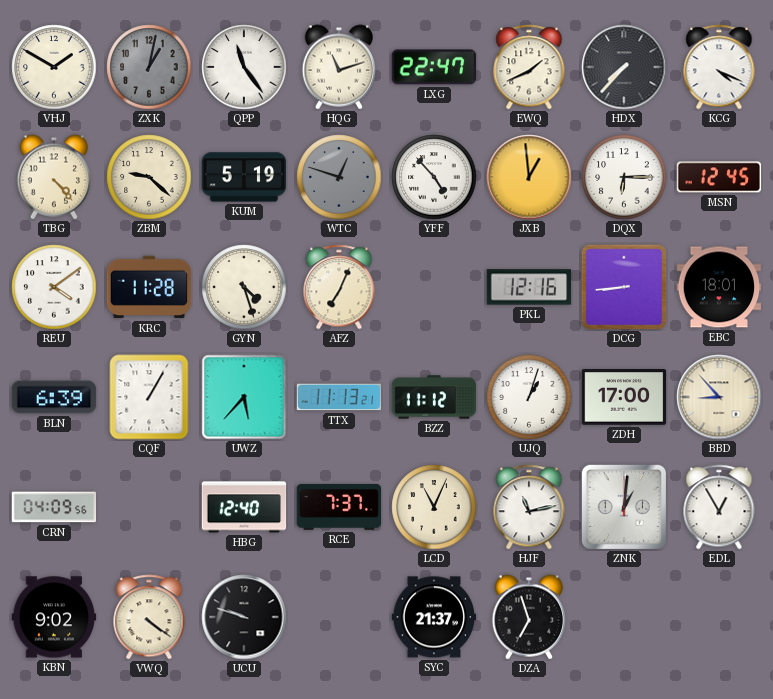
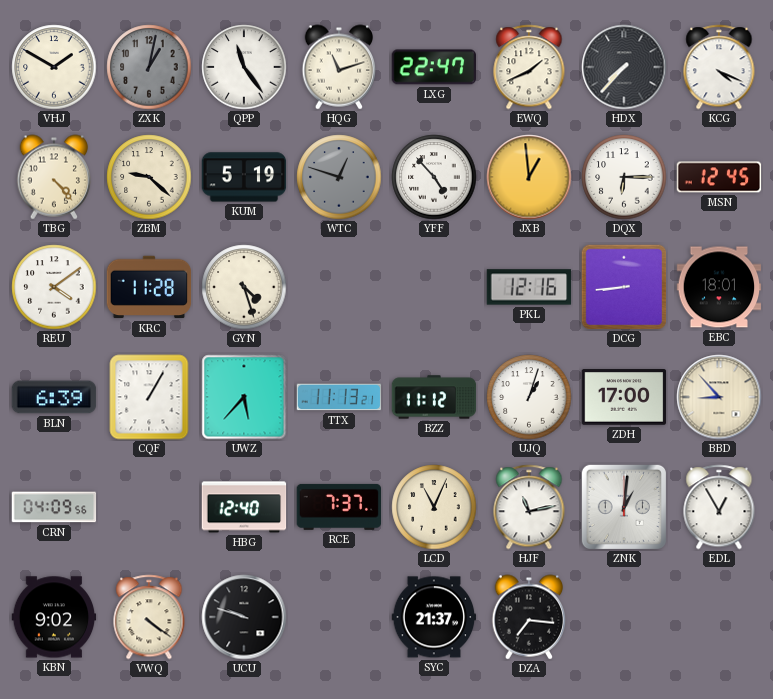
AFZ: 7:04 -> none (339, 287)
DZA: 6:57 -> 7:16 (529, 617)
